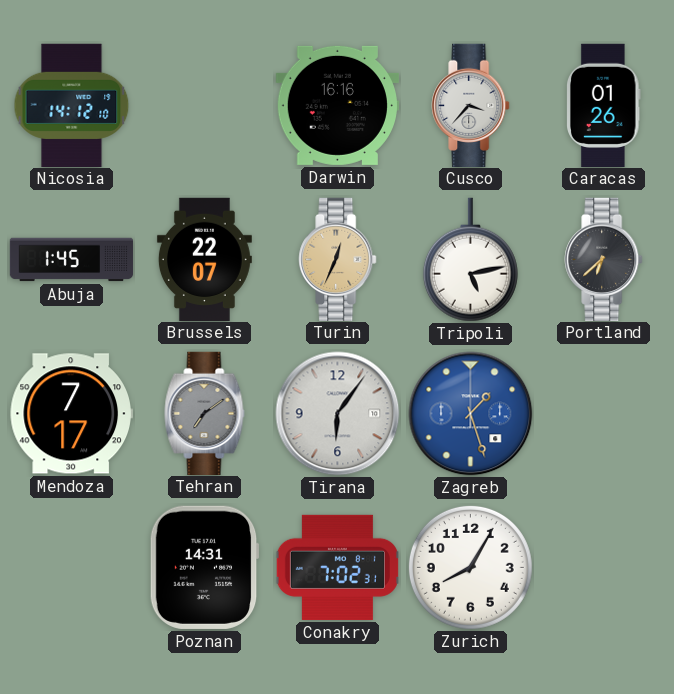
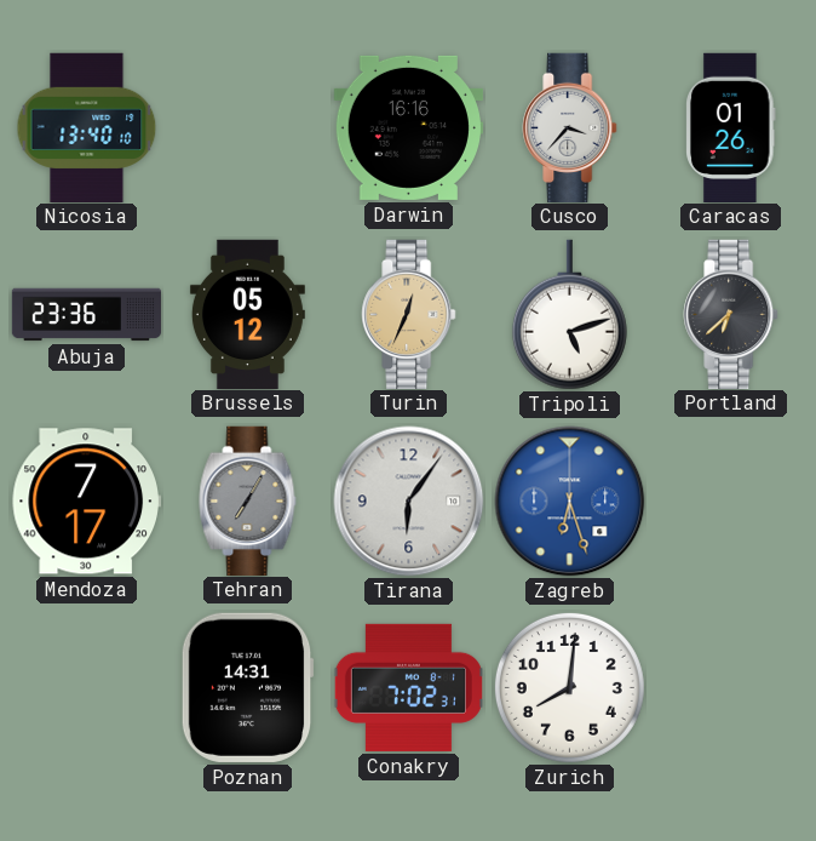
Nicosia: 14:12 -> 13:40 (87, 127)
Abuja: 1:45 -> 23:36 (87, 315)
Brussels: 22:07 -> 05:12 (247, 314)
Tripoli: 5:13 -> 5:12 (569, 315)
Tehran: 7:09 -> 7:05 (248, 500)
Zagreb: 1:27 -> 6:27 (570, 502)
Zurich: 8:05 -> 8:01 (569, 687)
